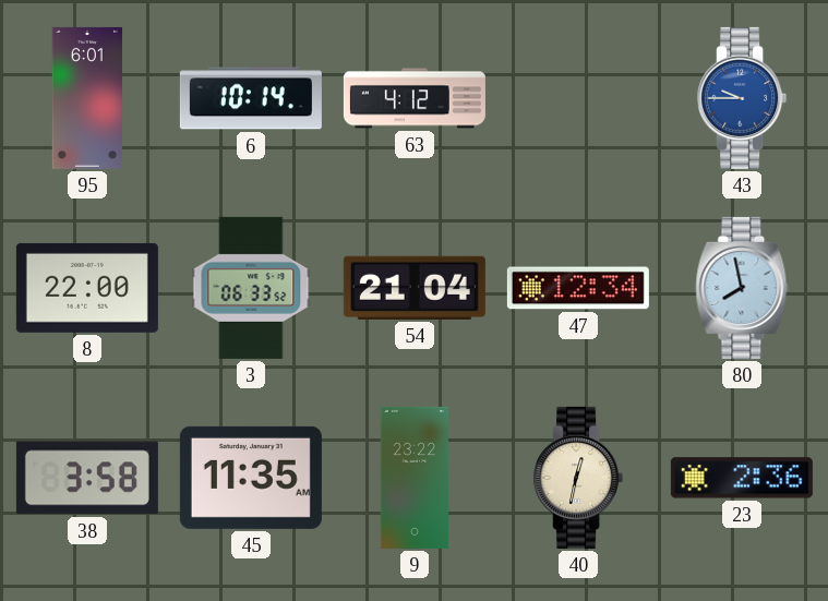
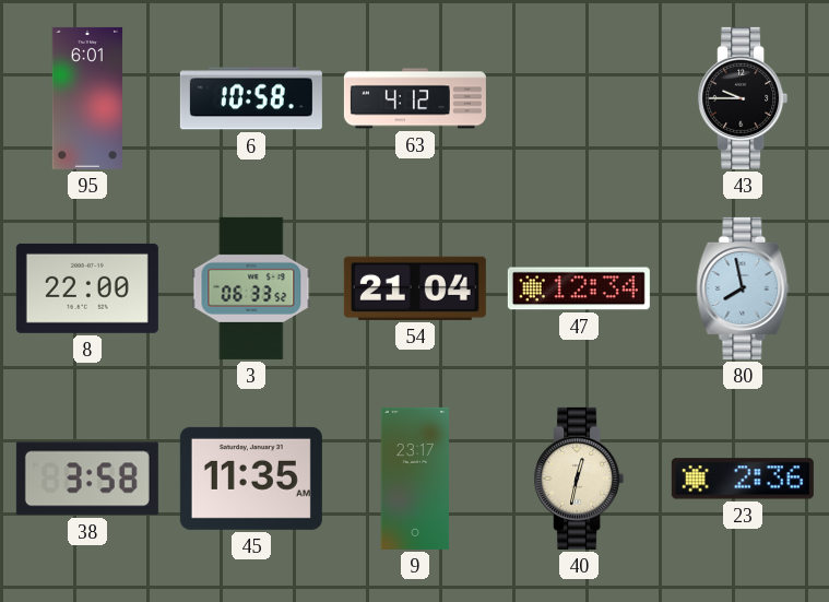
6: 10:14 -> 10:58 (251, 98)
43 dial: blue -> black (743, 98)
9: 23:22 -> 23:17 (414, 479)
